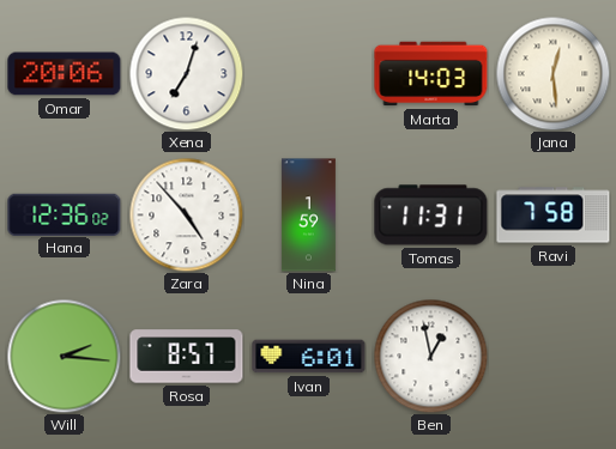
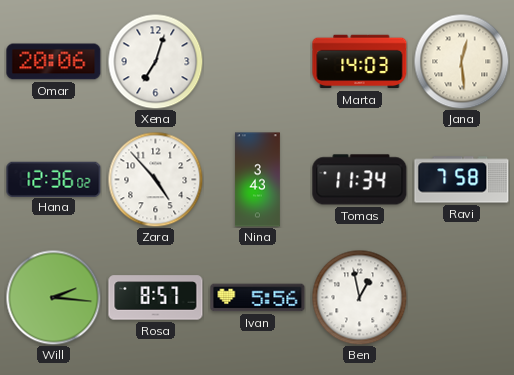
Nina: 1:59 -> 3:43 (257, 180)
Tomas: 11:31 -> 11:34 (360, 180)
Ivan: 6:01 -> 5:56 (258, 298)
